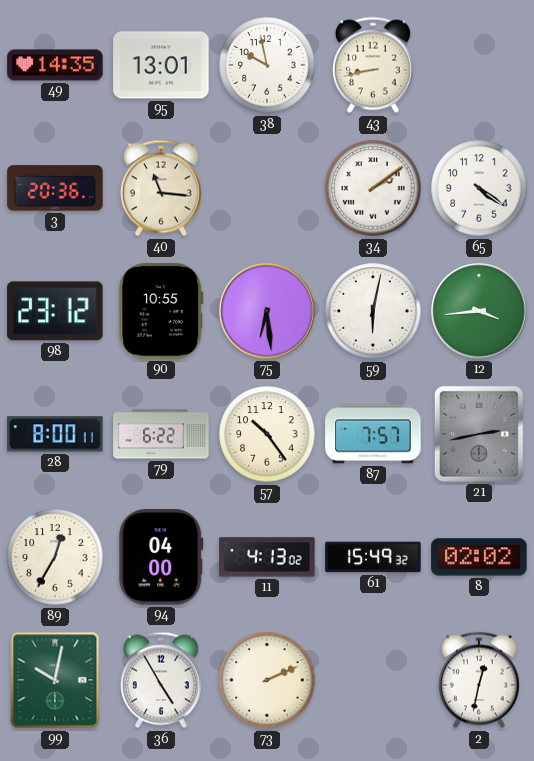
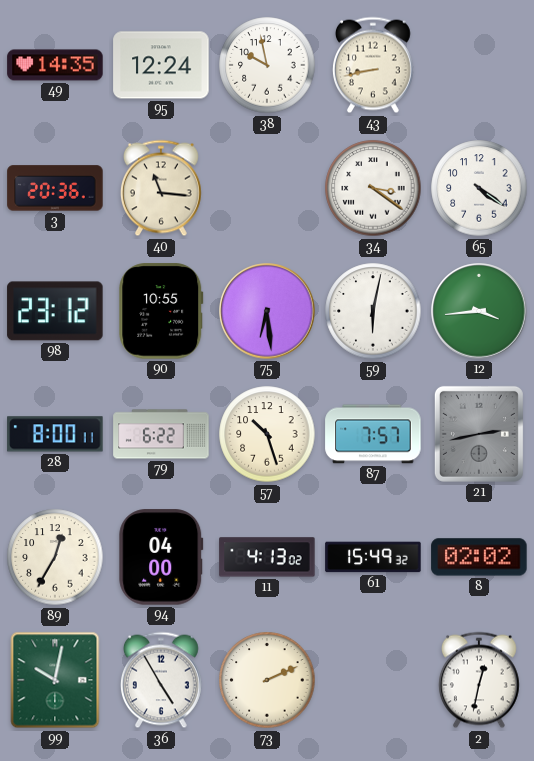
95: 13:01 -> 12:24 (161, 65)
34: 2:09 -> 3:21 (373, 188)
57: 10:24 -> 10:27 (267, 434)
